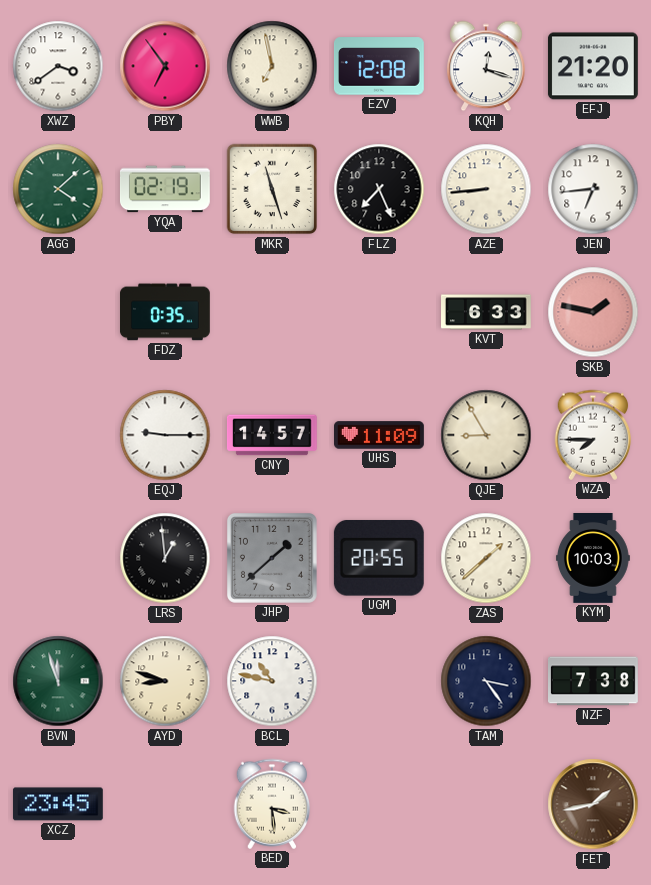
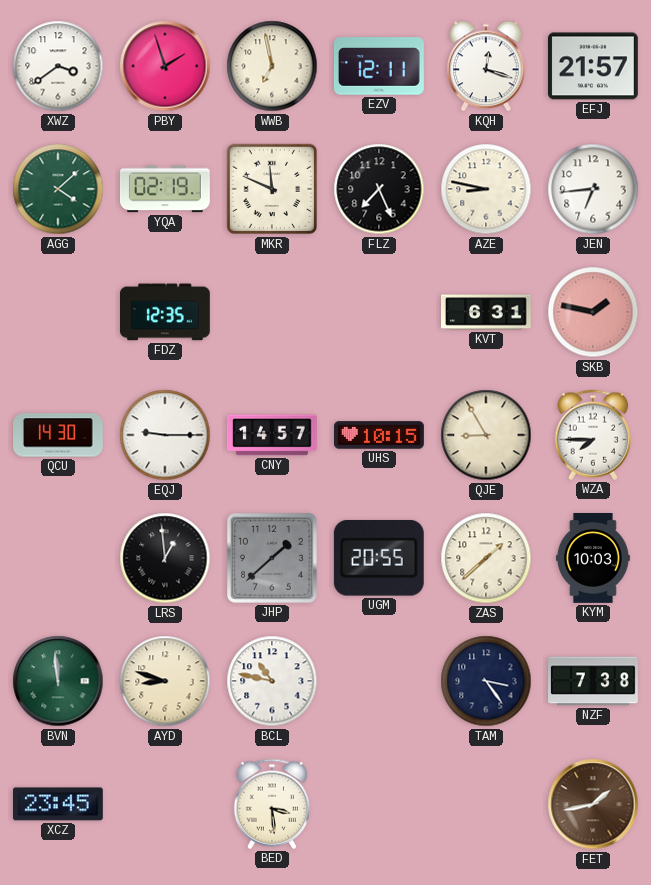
PBY: 6:54 -> 1:57 (165, 66)
EZV: 12:08 -> 12:11 (379, 66)
EFJ: 21:20 -> 21:57 (593, 66)
MKR: 11:27 -> 11:49 (272, 189)
AZE: 8:44 -> 8:47 (486, 189)
FDZ: 0:35 -> 12:35 (166, 312)
KVT: 6:33 -> 6:31 (487, 312)
QCU: none -> 14:30 (59, 435)
UHS: 11:09 -> 10:15 (380, 435)
BVN: 11:57 -> 11:59 (58, 681)
